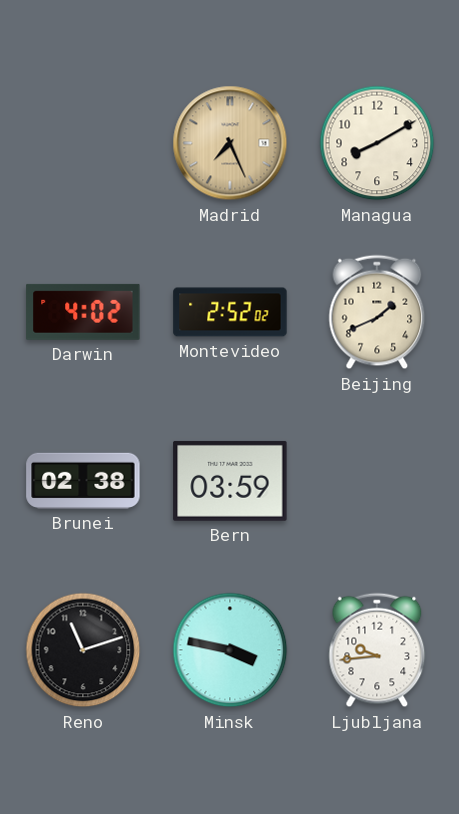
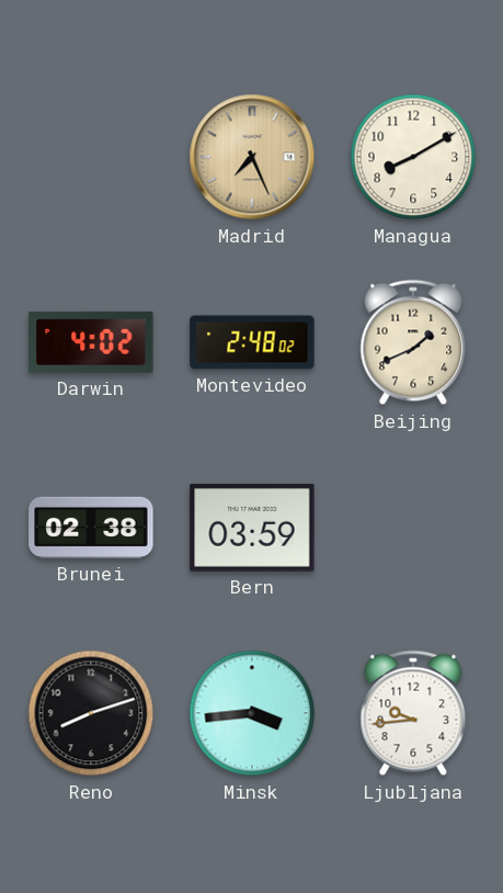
Montevideo: 2:52 -> 2:48 (252, 342)
Reno: 11:12 -> 8:12 (91, 713)
Minsk: 3:47 -> 3:44 (252, 713)
